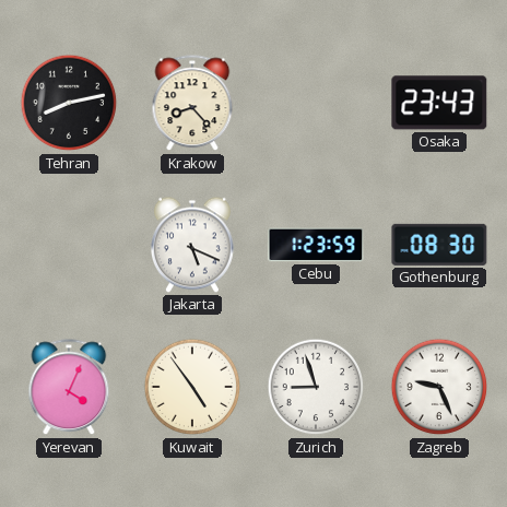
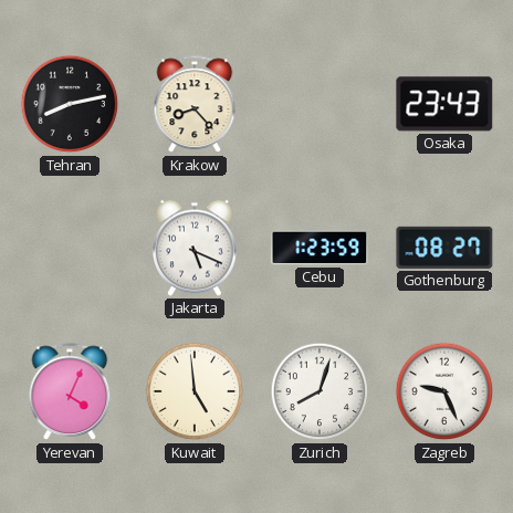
Gothenburg: 08:30 -> 08:27 (444, 248)
Kuwait: 4:54 -> 4:59 (195, 391)
Zurich: 8:57 -> 8:03 (320, 391)
